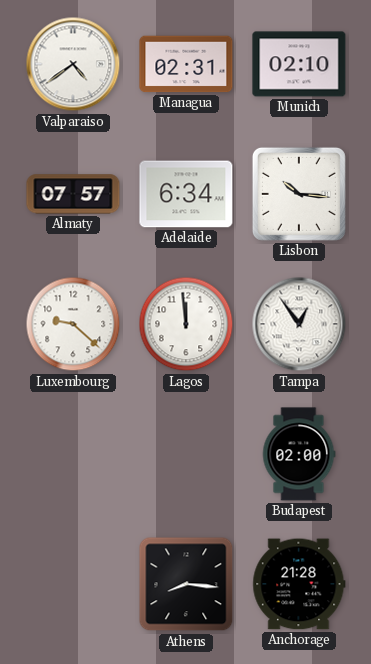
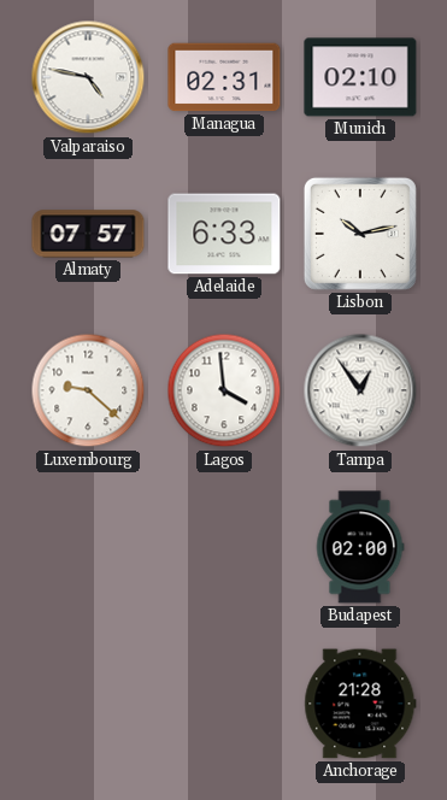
Valparaiso: 4:39 -> 4:47 (88, 77)
Adelaide: 6:34 -> 6:33 (224, 234)
Lisbon: 10:16 -> 10:13 (360, 234)
Lagos: 11:59 -> 3:59 (224, 390)
Athens: 8:16 -> none (186, 584)
